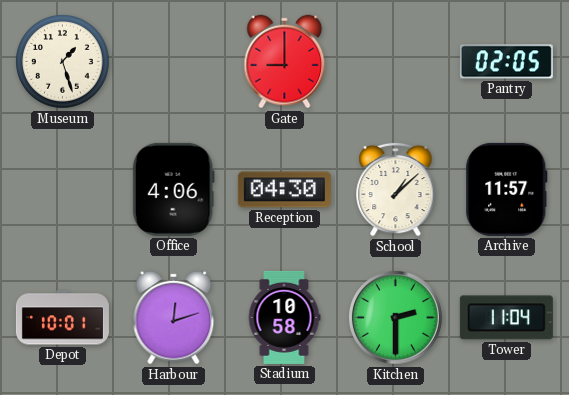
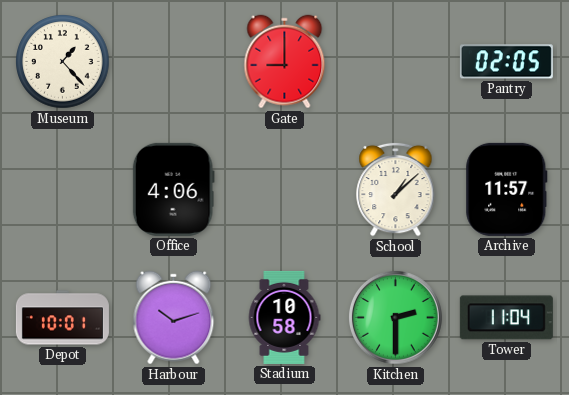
Museum: 1:27 -> 1:23 (63, 62)
Reception: 04:30 -> none (284, 190)
Harbour: 12:12 -> 10:12 (174, 318)
